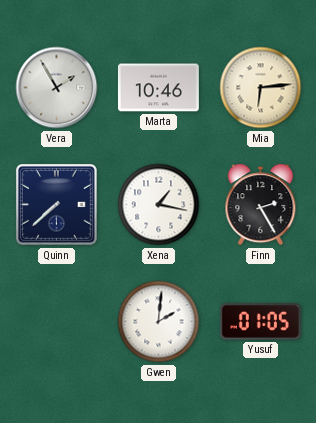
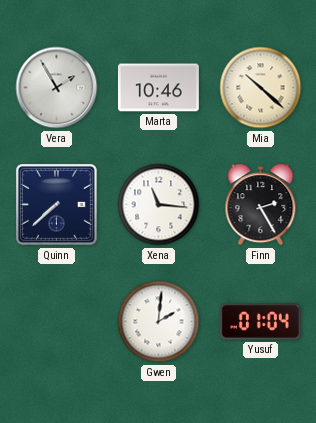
Mia: 6:14 -> 10:22 (261, 88)
Xena: 1:17 -> 11:16 (159, 205)
Yusuf: 01:05 -> 01:04 (260, 322)
